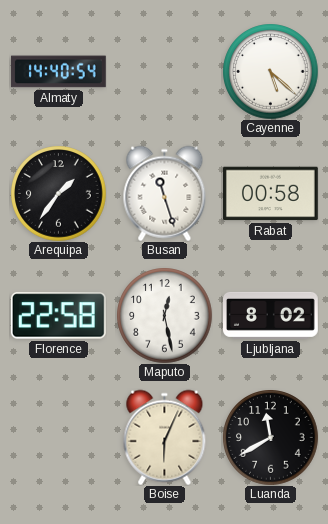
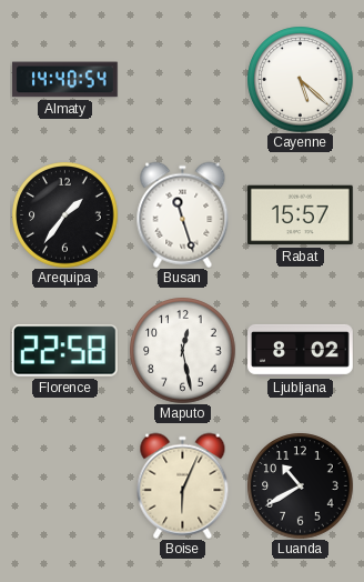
Rabat: 00:58 -> 15:57 (301, 215)
Luanda: 11:40 -> 10:40 (300, 485)
